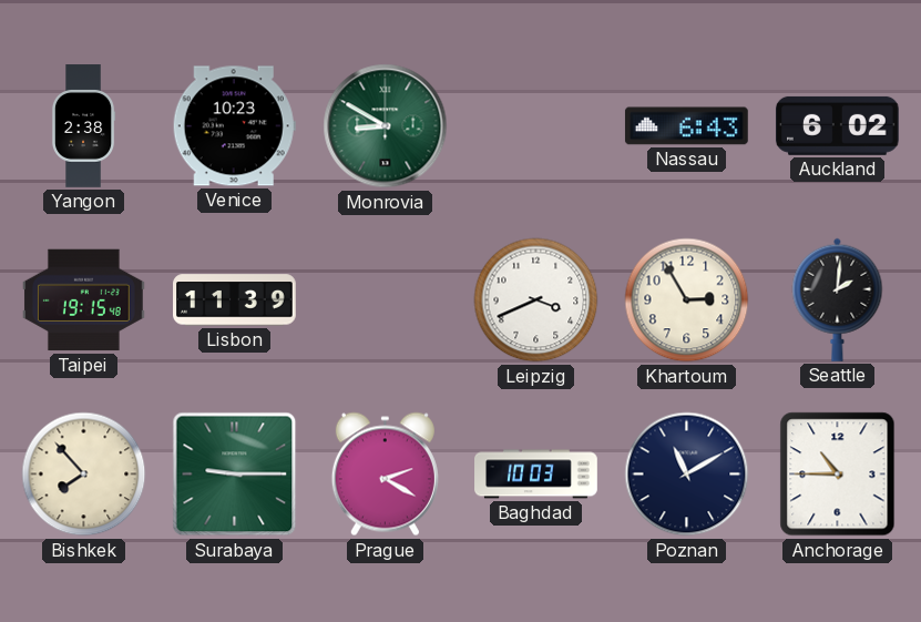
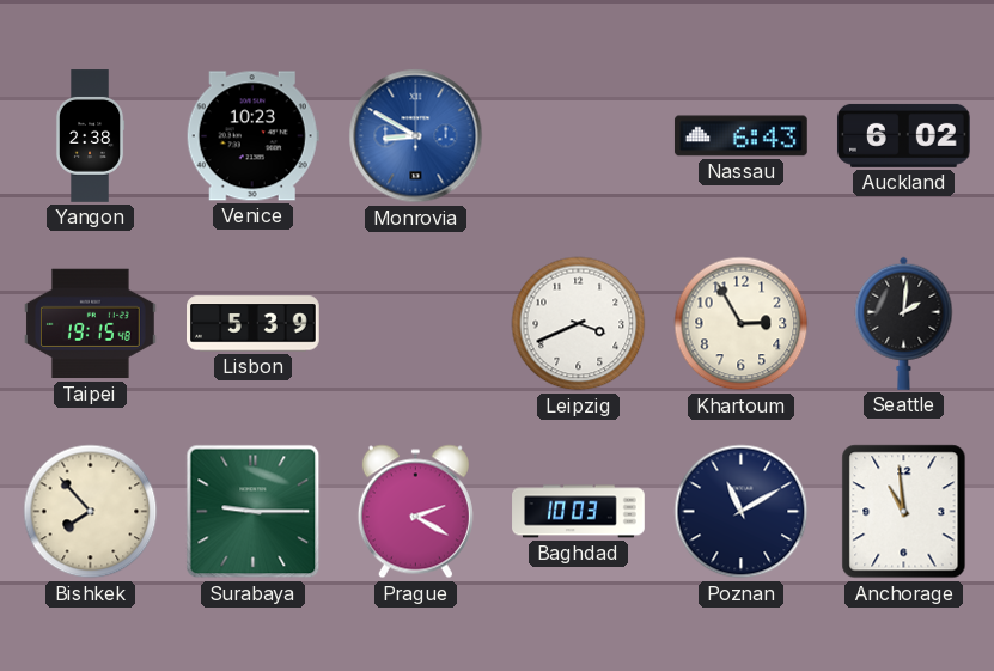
Monrovia dial: green -> blue (416, 136)
Lisbon: 11:39 -> 5:39 (254, 324)
Anchorage: 10:45 -> 10:59 (904, 512)
